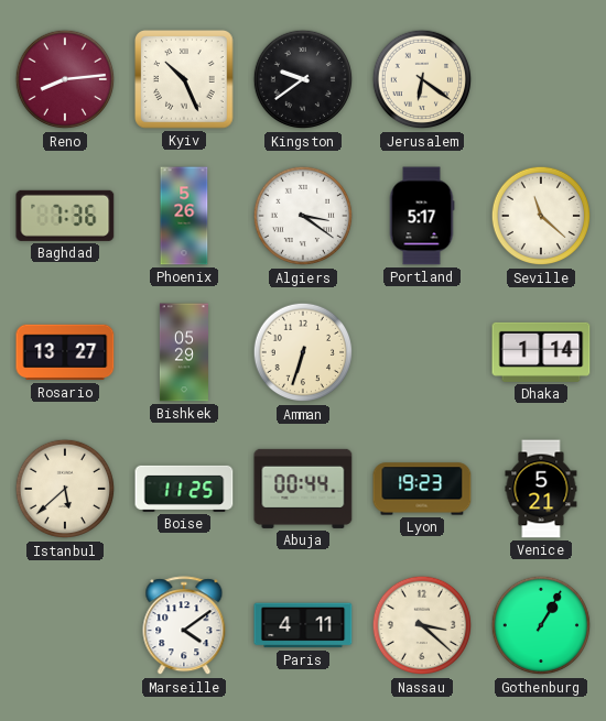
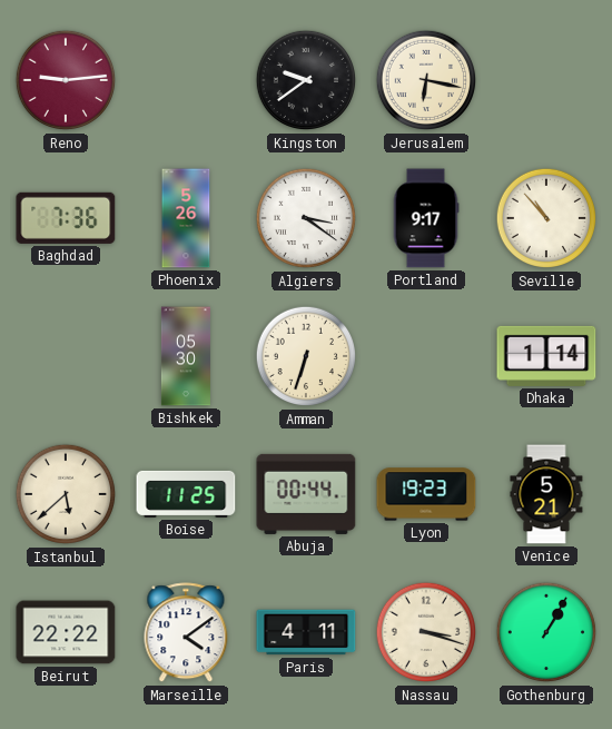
Reno: 8:14 -> 9:14 (66, 80)
Kyiv: 10:26 -> none (185, 80)
Jerusalem: 6:21 -> 6:17 (426, 80)
Portland: 5:17 -> 9:17 (426, 218)
Seville: 11:22 -> 10:53 (546, 218)
Rosario: 13:27 -> none (65, 352)
Bishkek: 05:29 -> 05:30 (186, 356)
Beirut: none -> 22:22 (66, 632)
Nassau: 3:22 -> 3:18 (426, 632)
